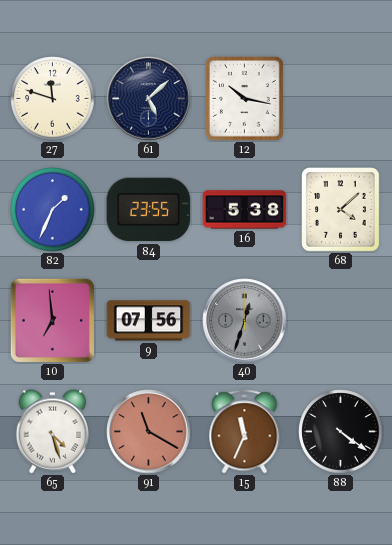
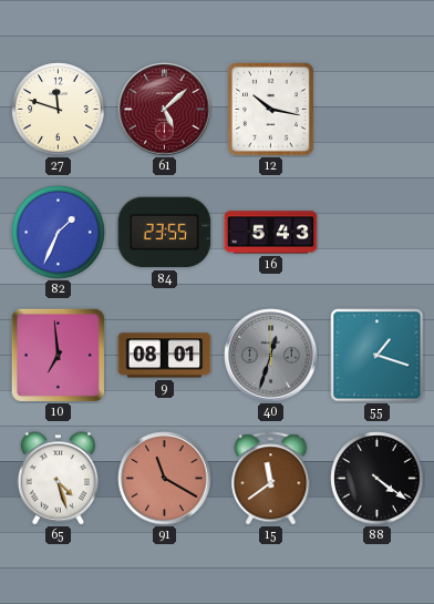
61 dial: navy -> burgundy (165, 110)
16: 5:38 -> 5:43 (271, 233)
68: 4:08 -> none (341, 210)
9: 07:56 -> 08:01 (165, 356)
55: none -> 1:18 (378, 356)
15: 11:34 -> 11:39 (271, 479)
